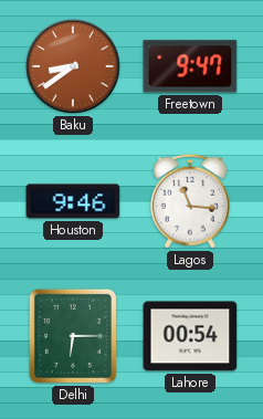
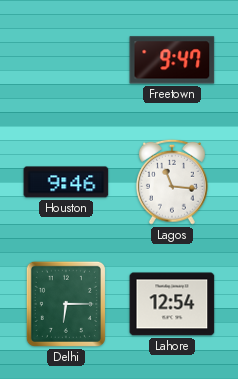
Baku: 8:39 -> none (74, 67)
Lahore: 00:54 -> 12:54 (172, 304)
